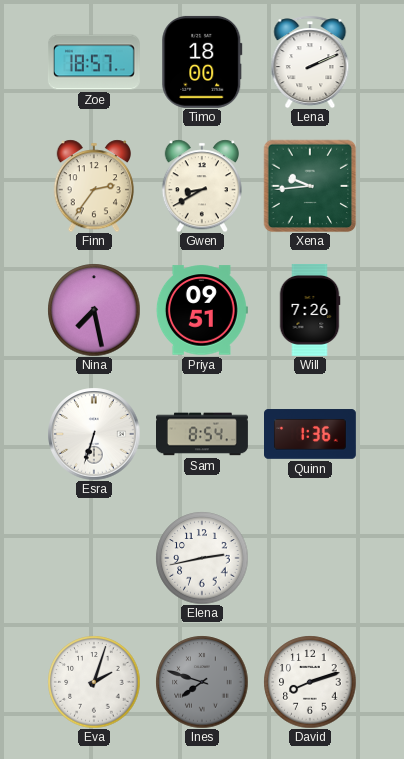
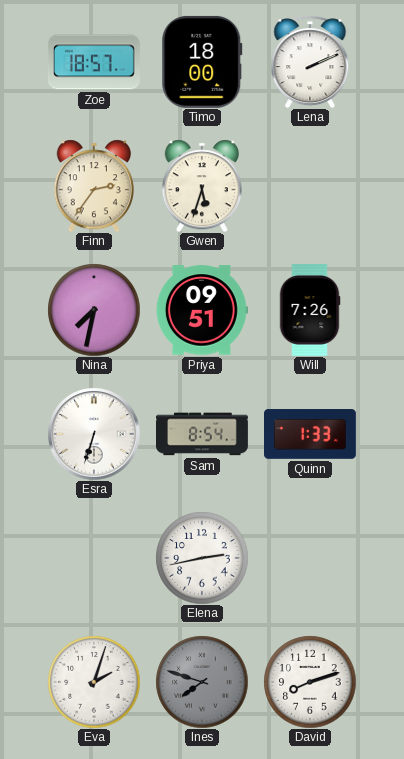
Gwen: 8:40 -> 5:33 (202, 186)
Xena: 9:44 -> none (310, 186)
Nina: 7:28 -> 7:32 (94, 310)
Quinn: 1:36 -> 1:33 (311, 434)
